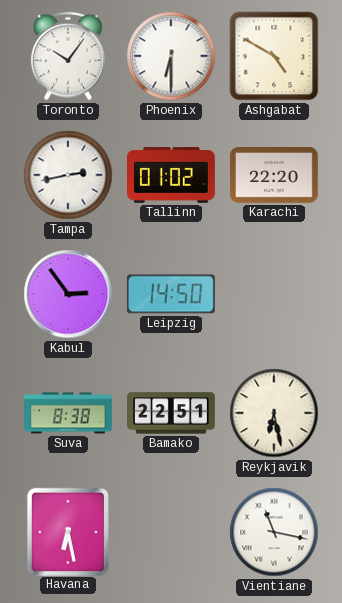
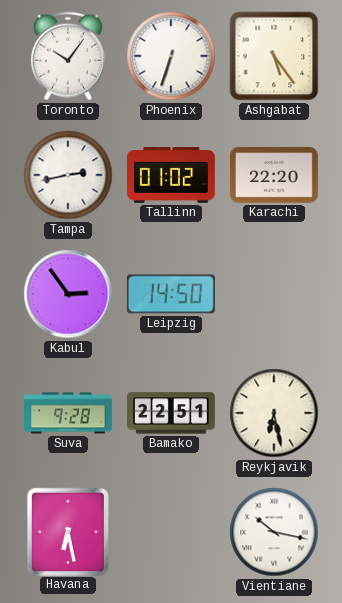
Phoenix: 6:30 -> 6:33 (171, 56)
Ashgabat: 4:50 -> 5:24 (274, 56)
Suva: 8:38 -> 9:28 (69, 413)
Vientiane: 11:17 -> 10:17 (274, 532)
